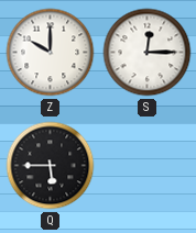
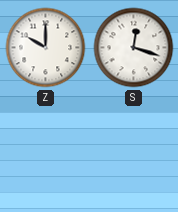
S: 12:15 -> 12:18 (134, 48)
Q: 5:45 -> none (51, 166)
